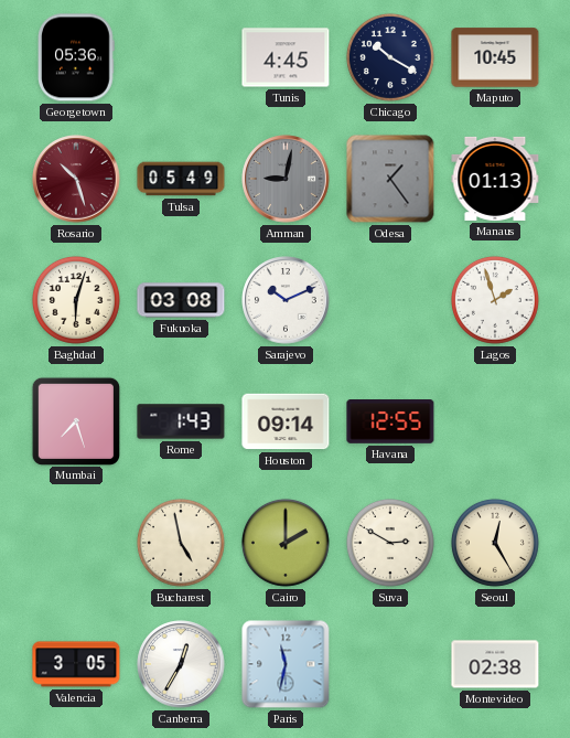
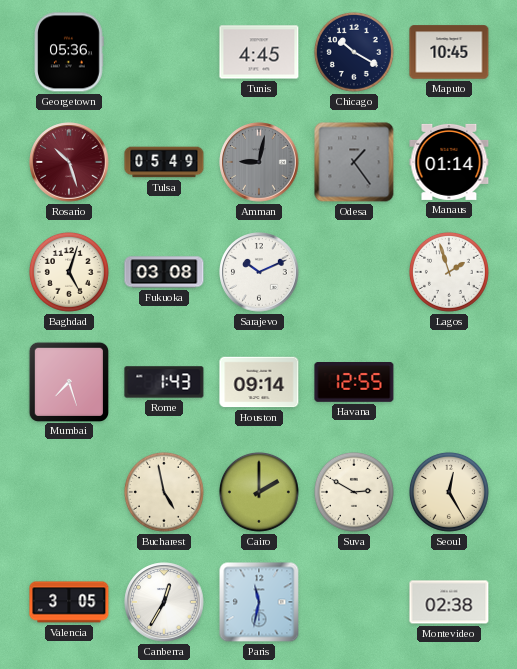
Manaus: 01:13 -> 01:14 (449, 162)
Baghdad: 6:03 -> 5:03 (69, 272)
